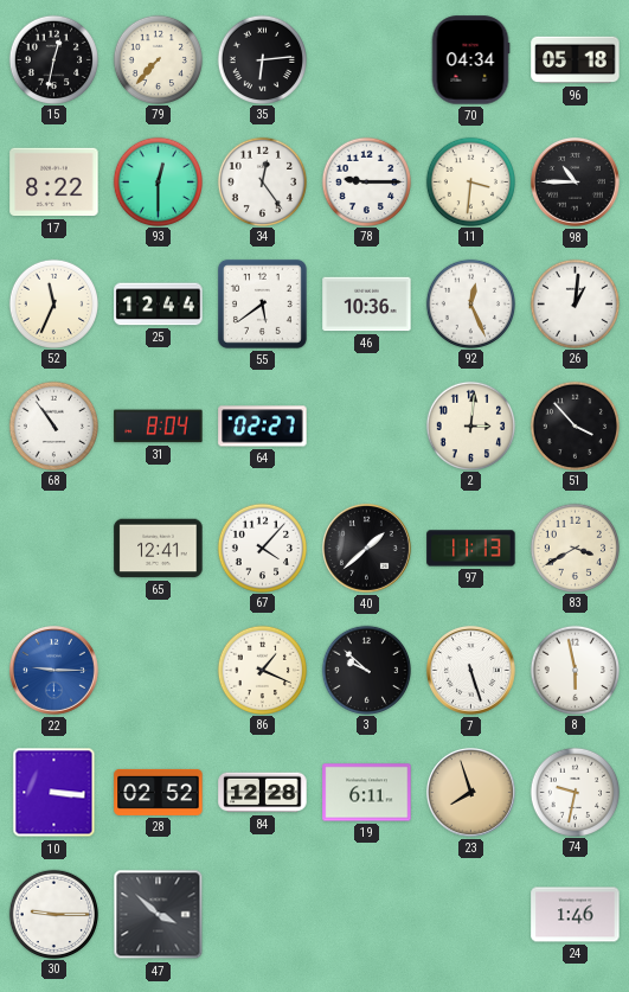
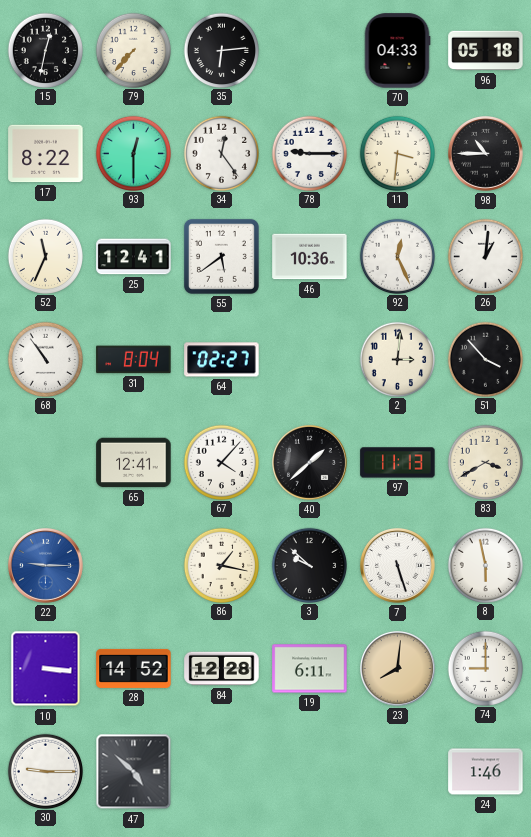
70: 04:34 -> 04:33 (397, 51)
25: 12:44 -> 12:41 (134, 257)
86: 1:19 -> 1:17 (221, 565)
28: 02:52 -> 14:52 (134, 668)
23: 7:57 -> 8:01 (398, 669)
74: 9:32 -> 9:00 (485, 668)
47: 3:52 -> 4:52 (134, 772)
